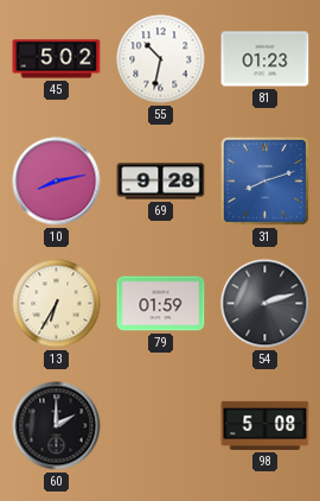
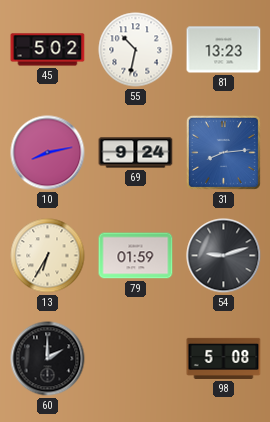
81: 01:23 -> 13:23 (224, 50)
69: 9:28 -> 9:24 (136, 153)
31: 8:12 -> 8:14 (223, 152)
54: 2:12 -> 9:12 (224, 256)
